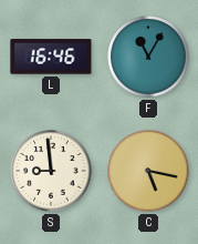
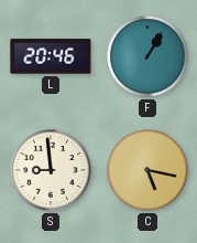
L: 16:46 -> 20:46 (51, 56)
F: 11:05 -> 1:05 (147, 56)
